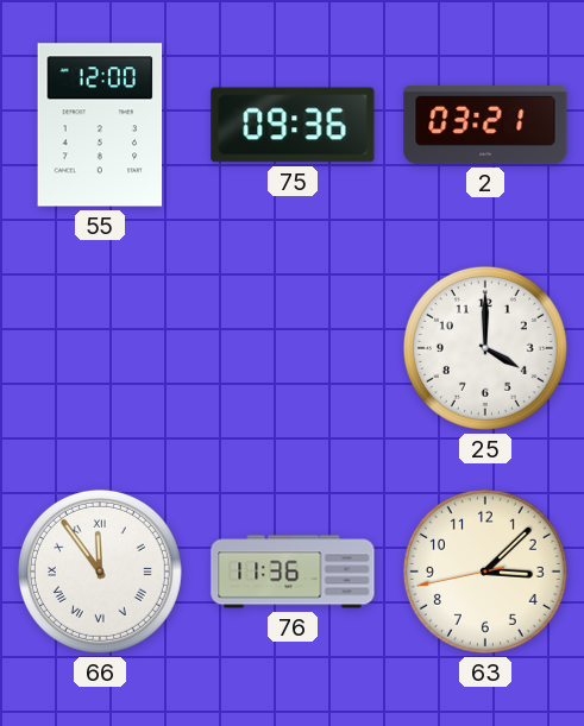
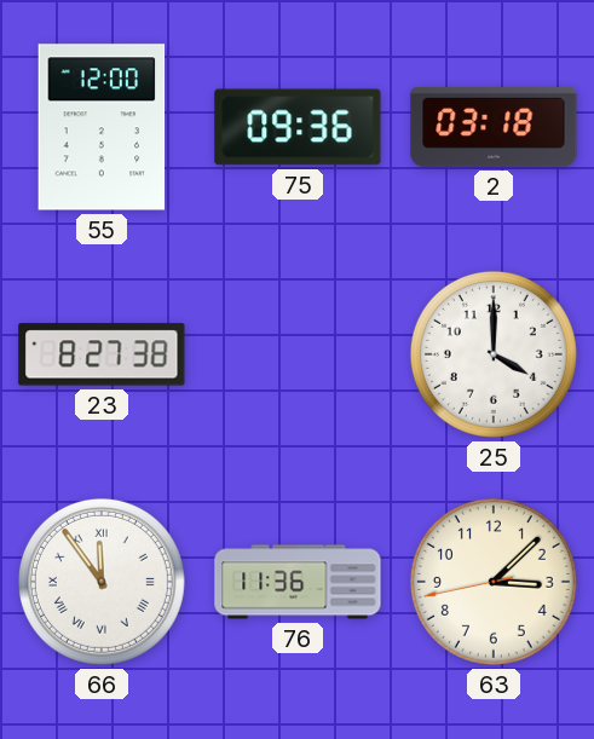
2: 03:21 -> 03:18 (494, 127)
23: none -> 8:27 (102, 354)
